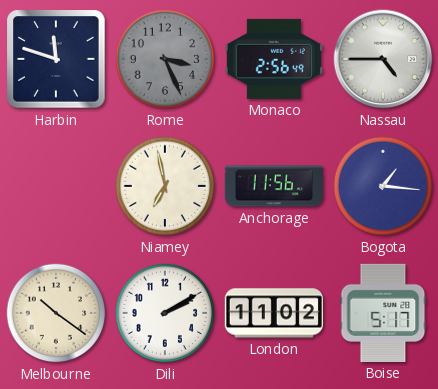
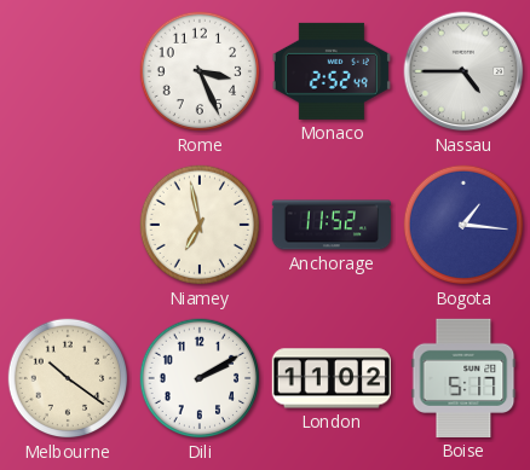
Harbin: 11:48 -> none (56, 59)
Rome dial: grey -> white (200, 71)
Monaco: 2:56 -> 2:52 (332, 71)
Anchorage: 11:56 -> 11:52 (330, 225)
